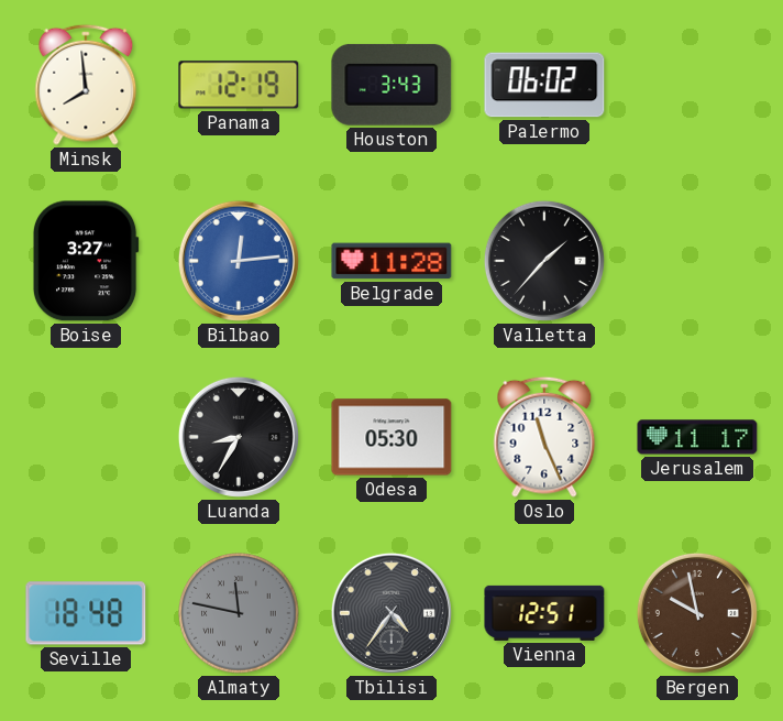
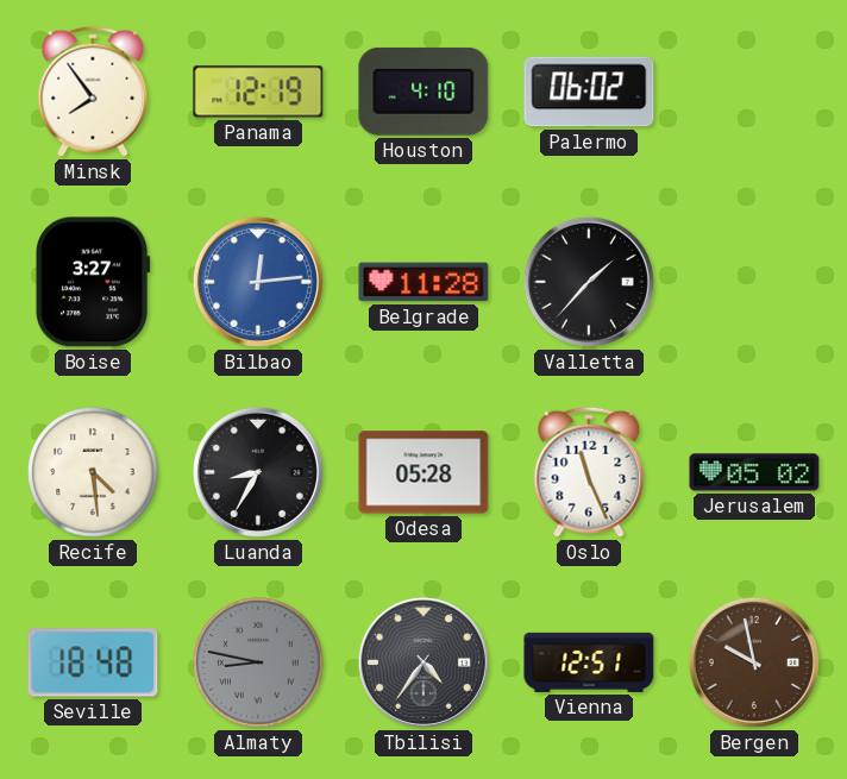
Minsk: 7:59 -> 7:54 (93, 92)
Houston: 3:43 -> 4:10 (424, 92)
Recife: none -> 4:29 (93, 472)
Odesa: 05:30 -> 05:28 (424, 472)
Jerusalem: 11:17 -> 05:02 (754, 472)
Almaty: 11:47 -> 8:47 (258, 662)
